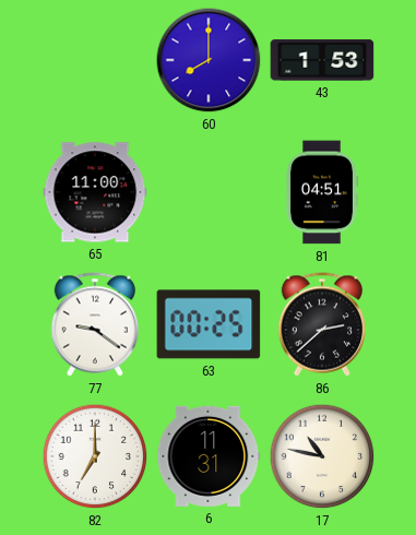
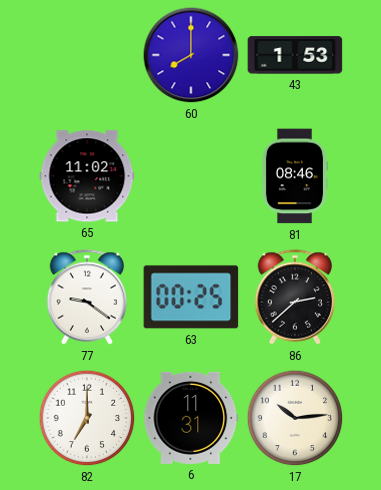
65: 11:00 -> 11:02 (87, 176)
81: 04:51 -> 08:46 (294, 176)
17: 10:47 -> 10:14 (295, 418)
